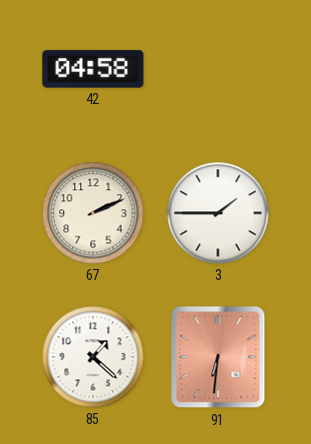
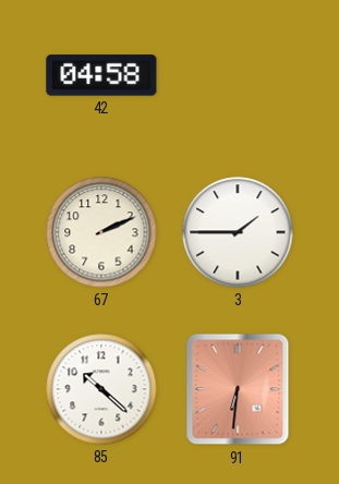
85: 1:22 -> 10:22 (101, 389)
